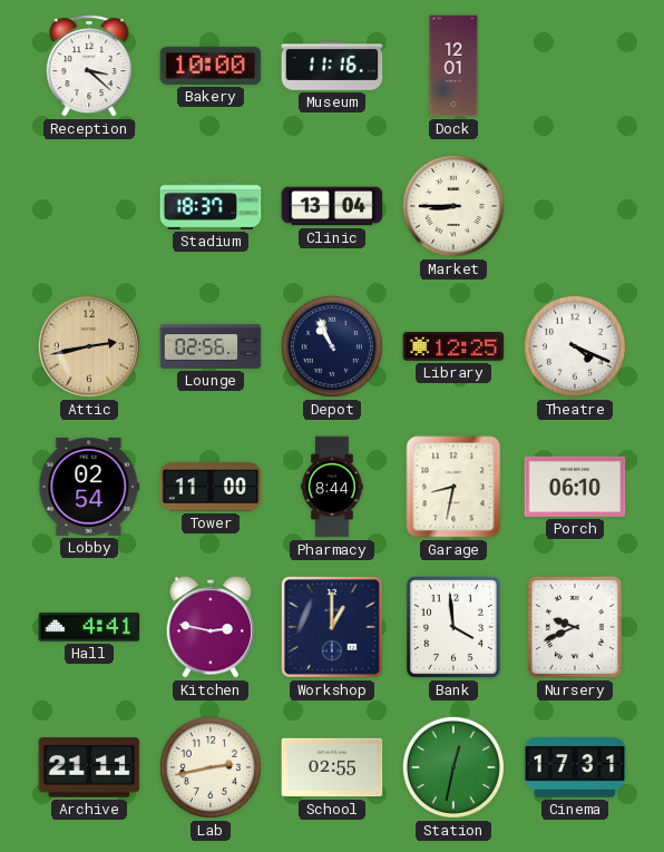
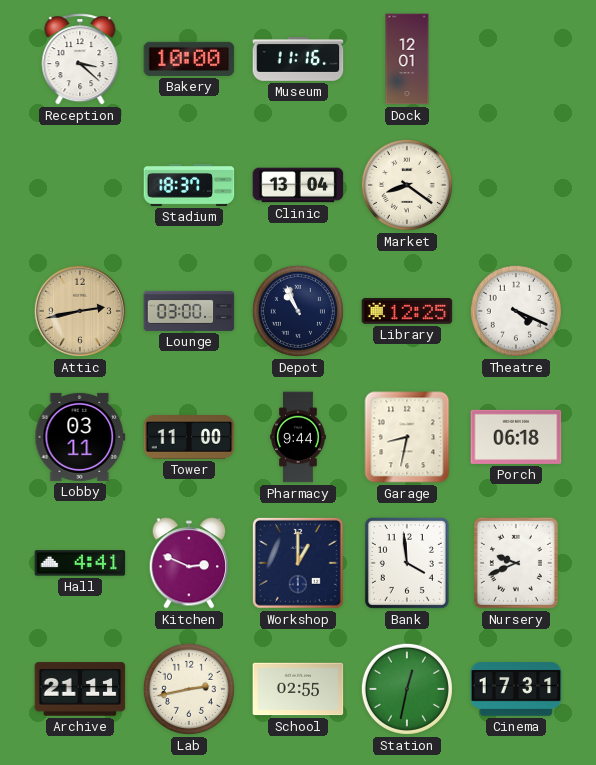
Market: 8:45 -> 8:21 (407, 185)
Lounge: 02:56 -> 03:00 (189, 311)
Lobby: 02:54 -> 03:11 (80, 437)
Pharmacy: 8:44 -> 9:44 (299, 437)
Porch: 06:10 -> 06:18 (516, 437)
Kitchen: 2:47 -> 2:49 (189, 563)
